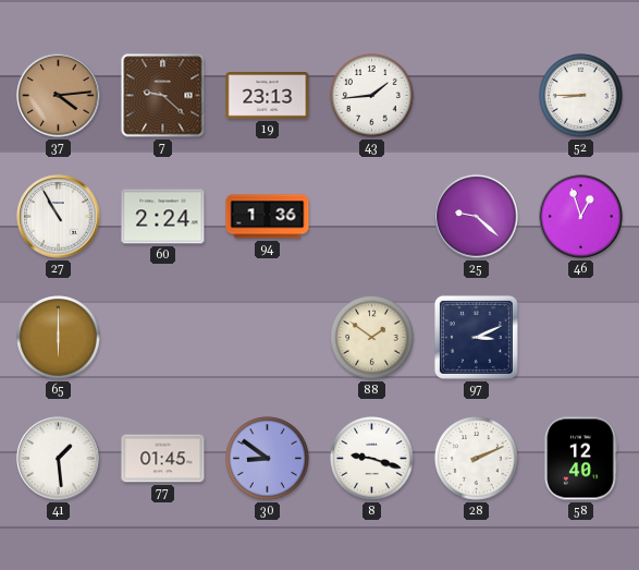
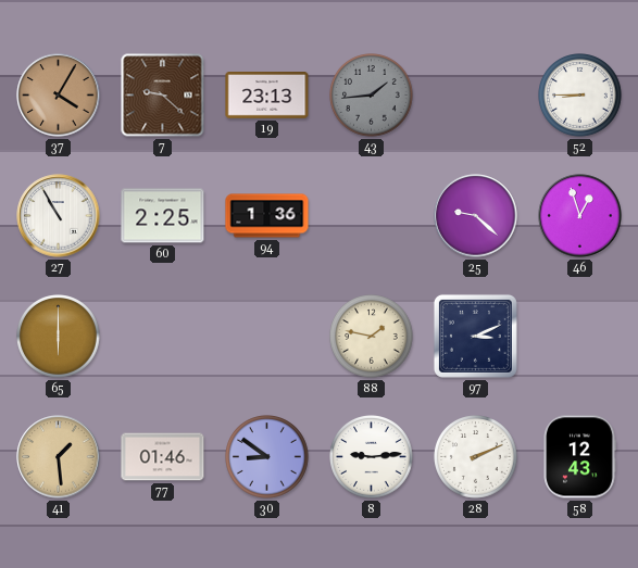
37: 4:14 -> 4:05 (59, 96)
43 dial: white -> grey (372, 96)
60: 2:24 -> 2:25 (163, 216)
88: 1:51 -> 1:47 (372, 337)
41 dial: white -> champagne (59, 457)
77: 01:45 -> 01:46 (163, 457)
8: 9:18 -> 9:14 (372, 457)
58: 12:40 -> 12:43 (579, 457)
